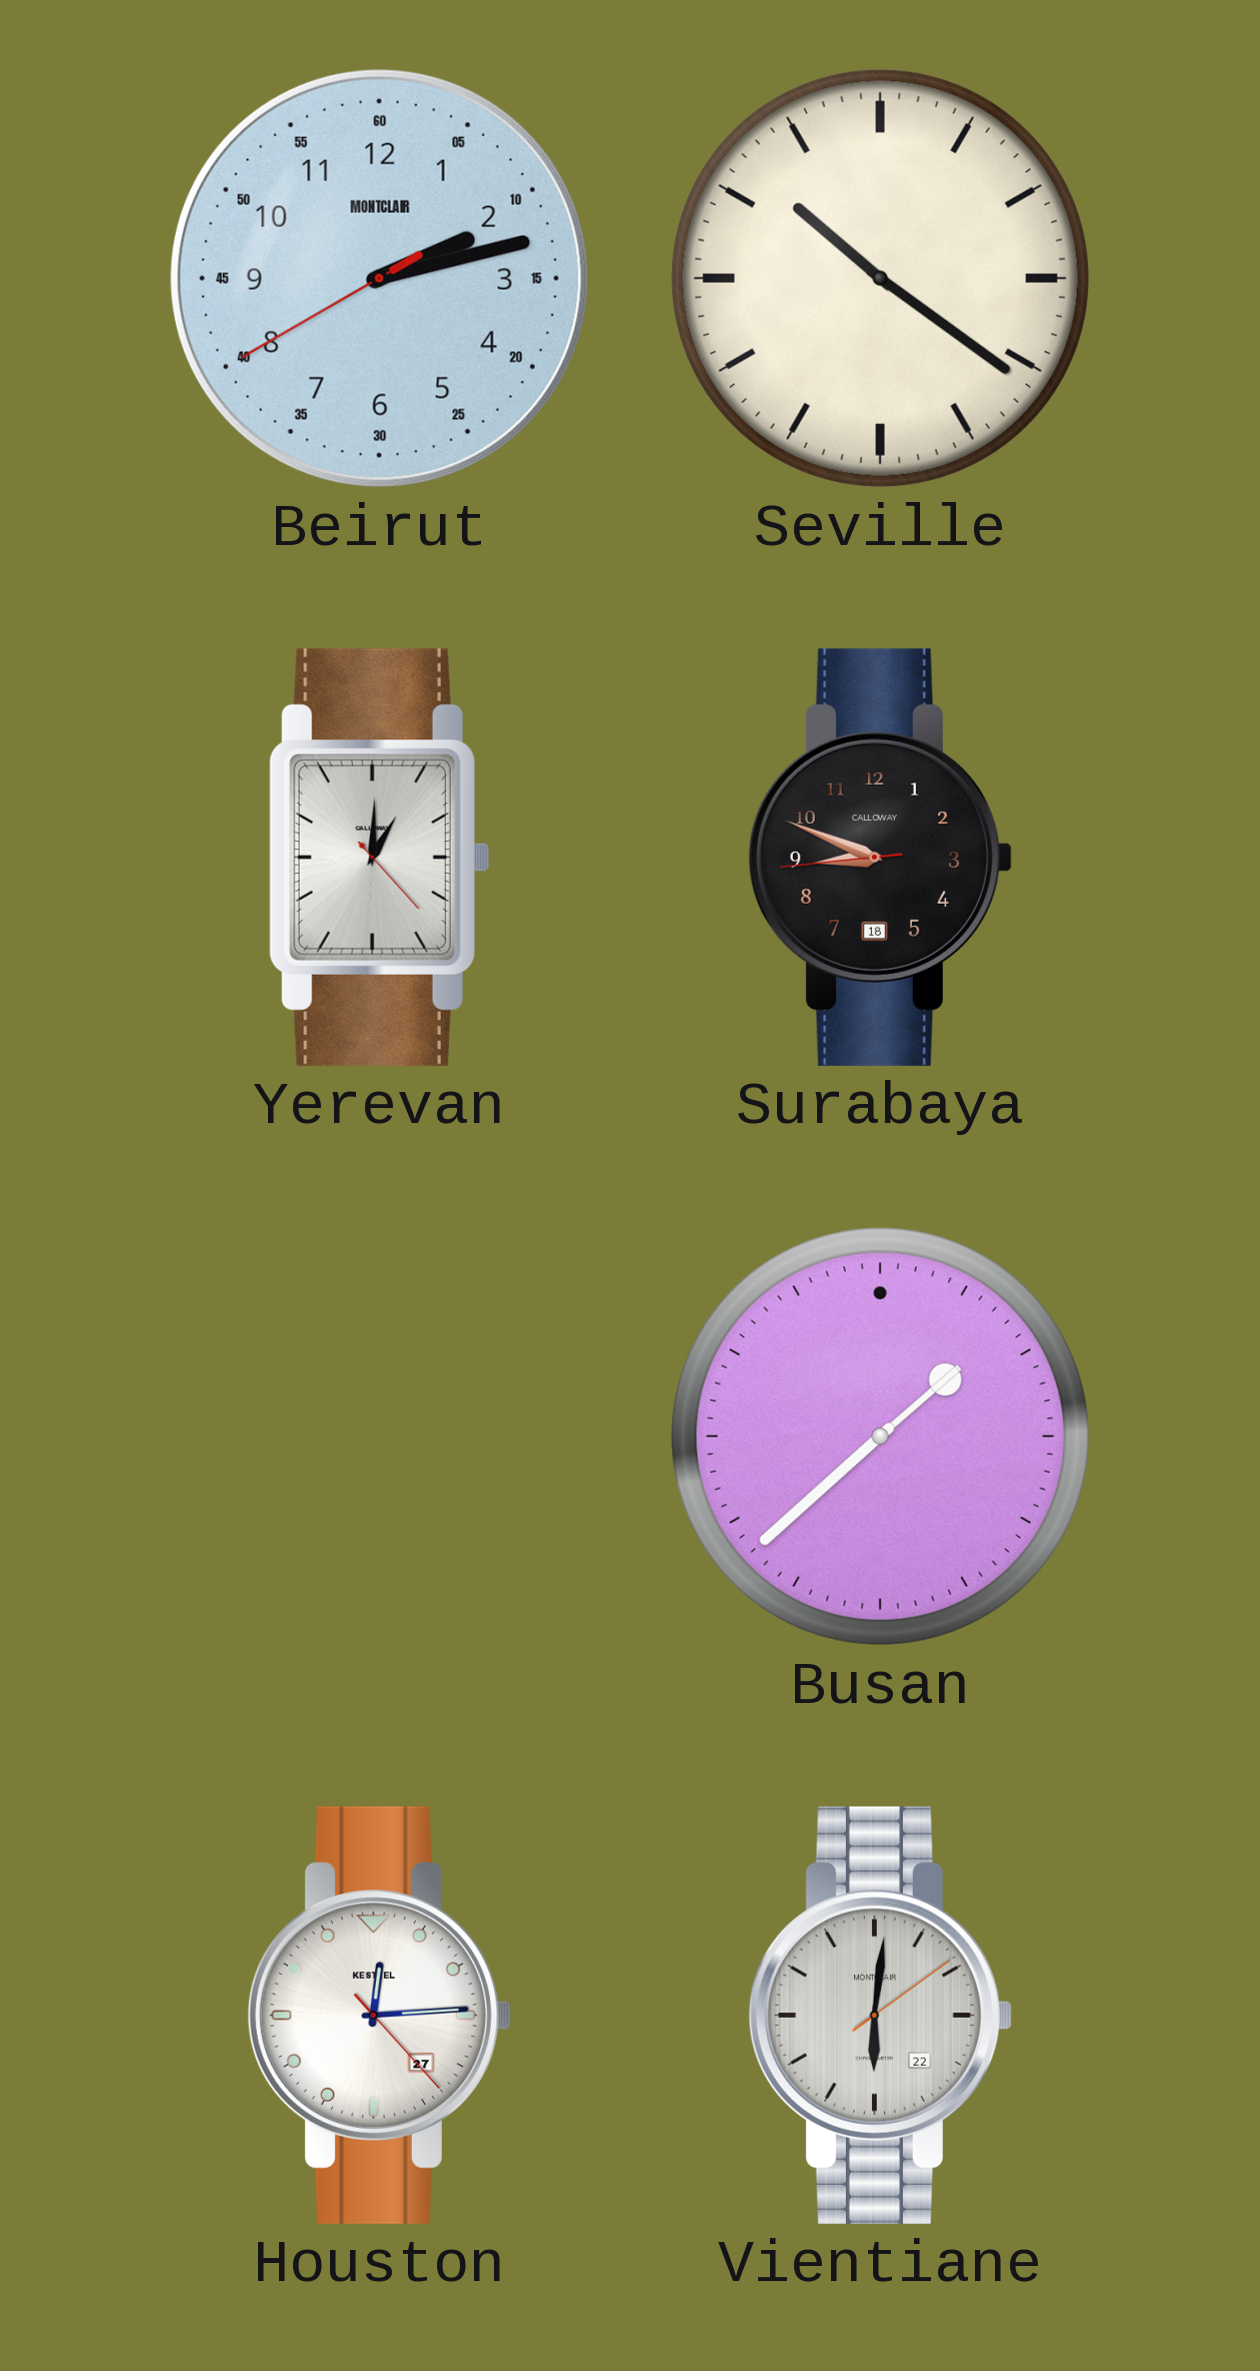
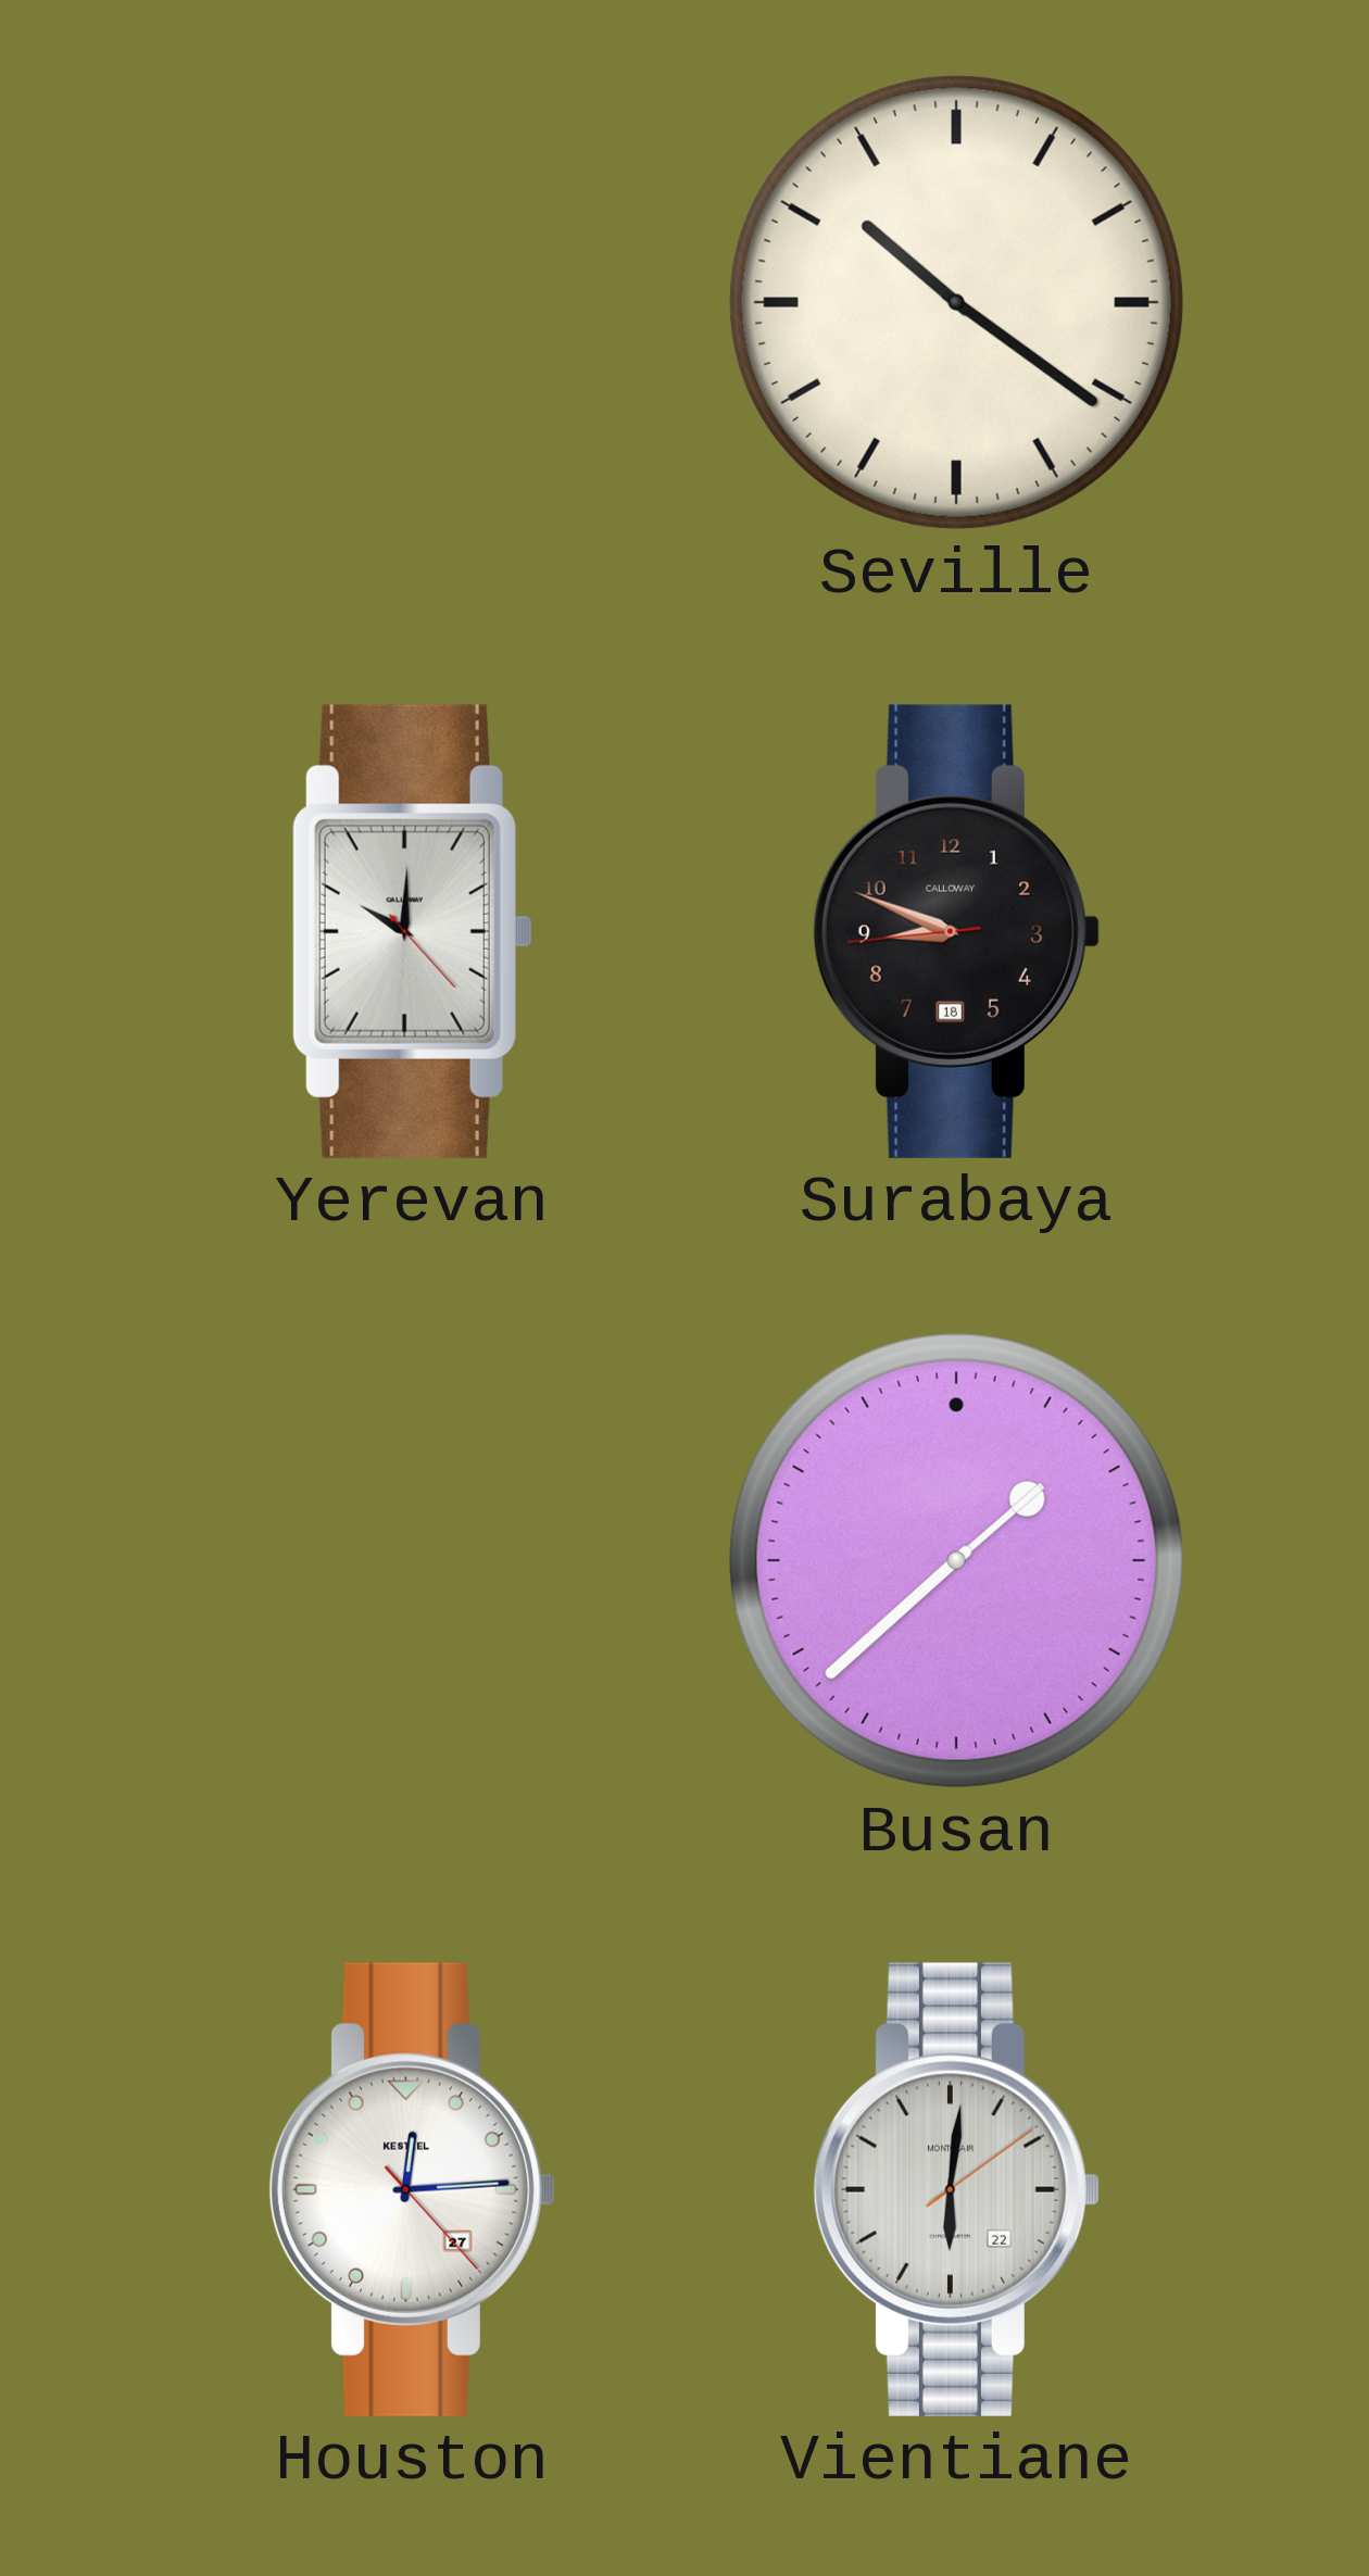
Beirut: 2:12 -> none (379, 278)
Yerevan: 1:00 -> 10:00 (412, 931)
